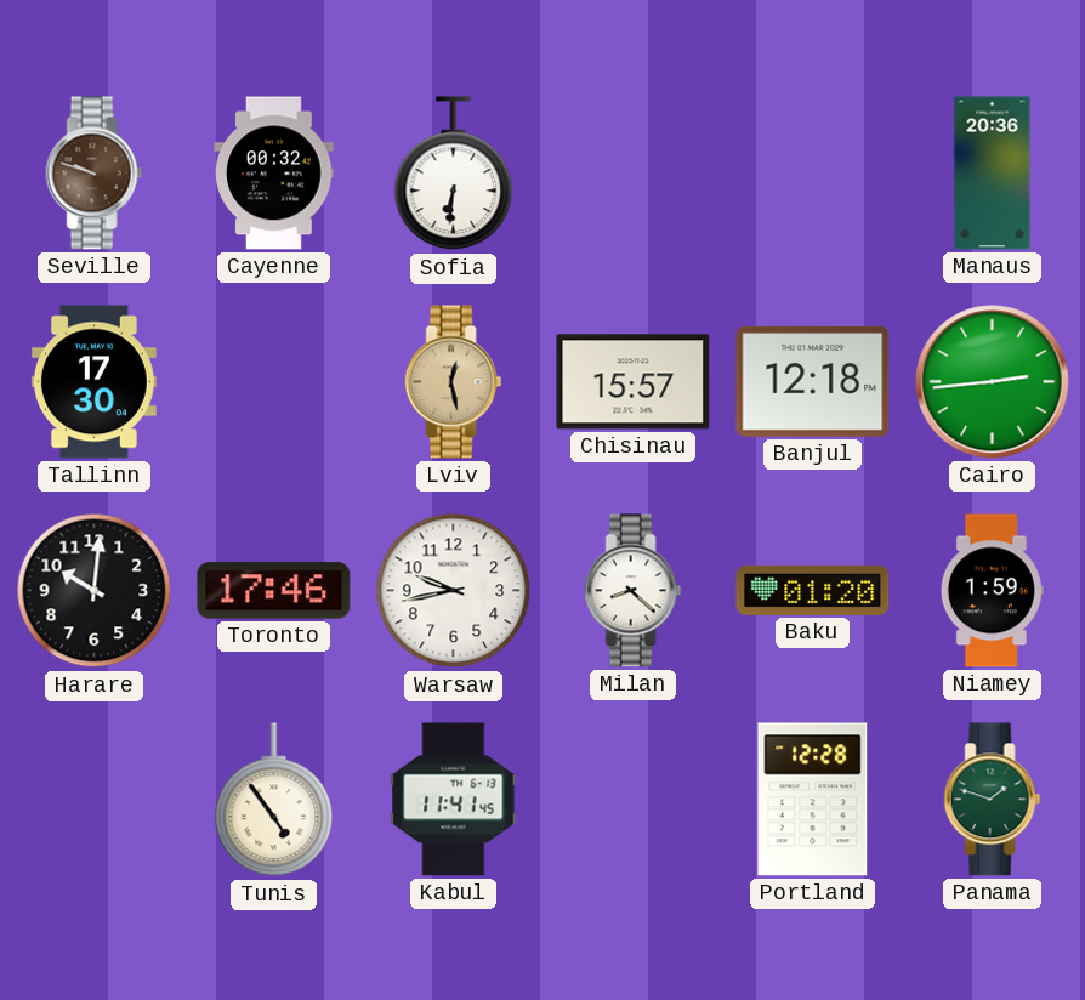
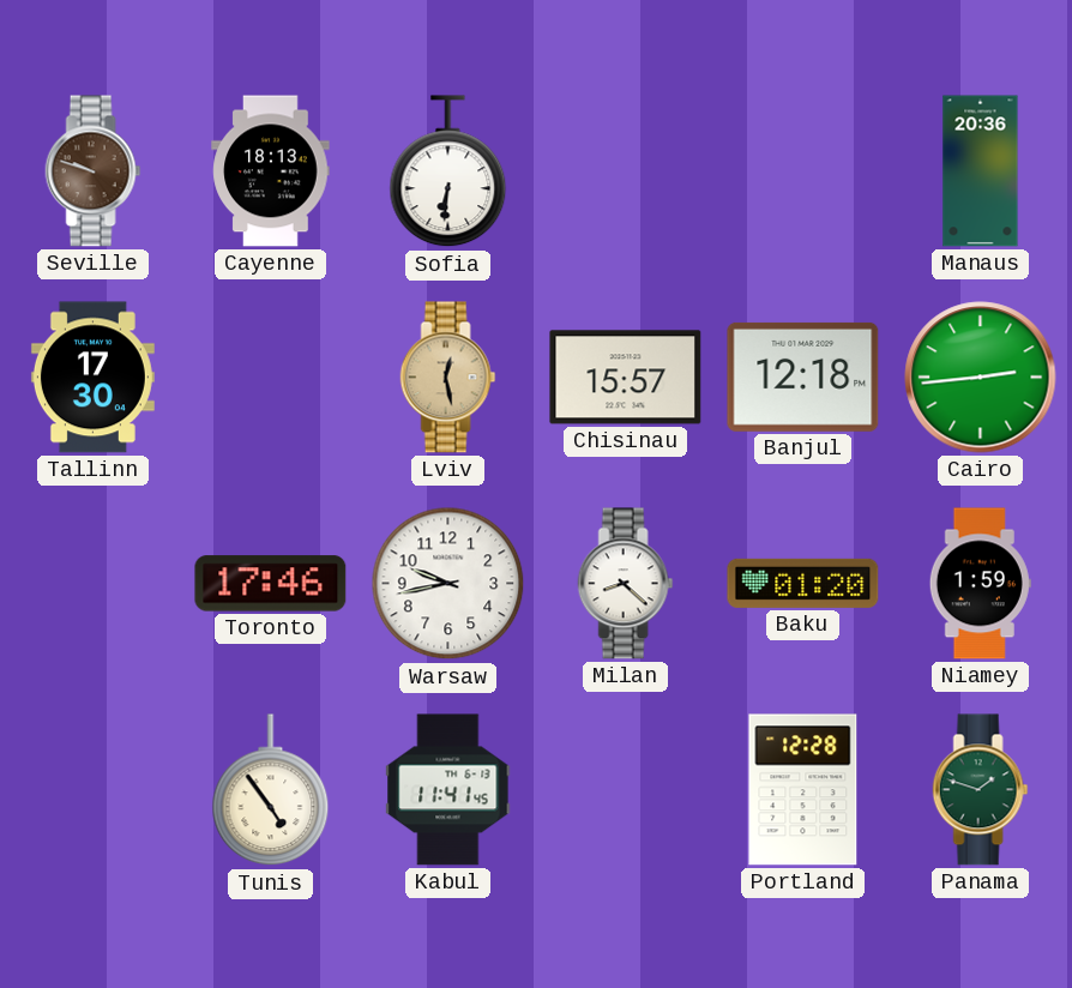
Cayenne: 00:32 -> 18:13 (271, 171)
Harare: 10:01 -> none (95, 591)
